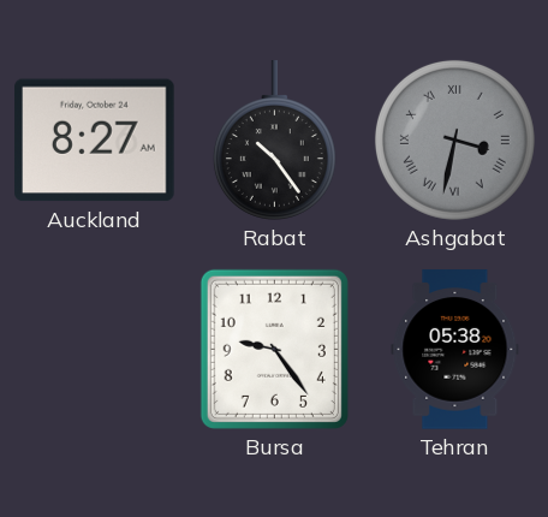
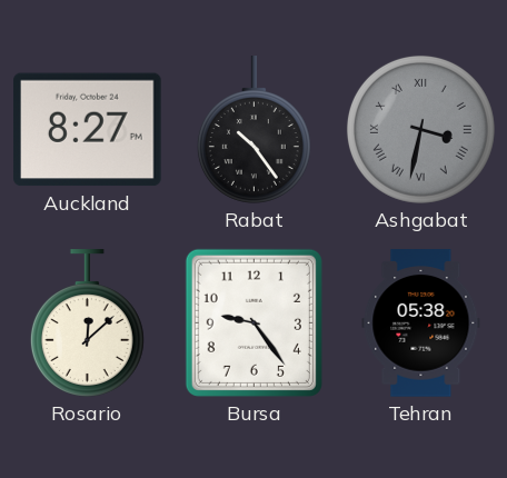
Auckland: 8:27 AM -> 8:27 PM (88, 130)
Rosario: none -> 12:08 (87, 323)
